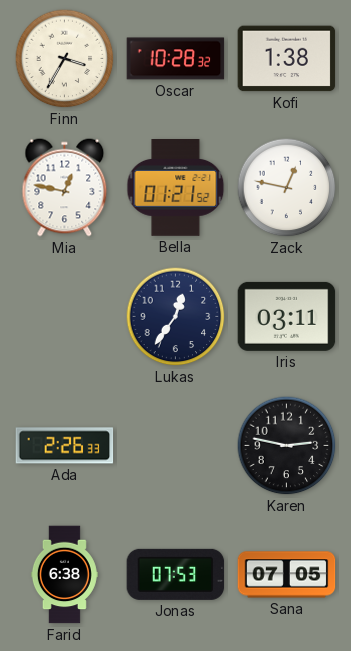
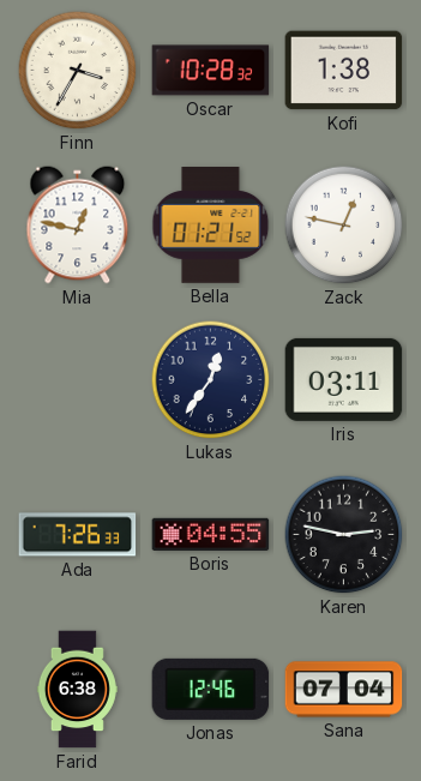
Ada: 2:26 -> 7:26 (78, 535)
Boris: none -> 04:55 (211, 534)
Jonas: 07:53 -> 12:46 (211, 689)
Sana: 07:05 -> 07:04 (344, 690)
